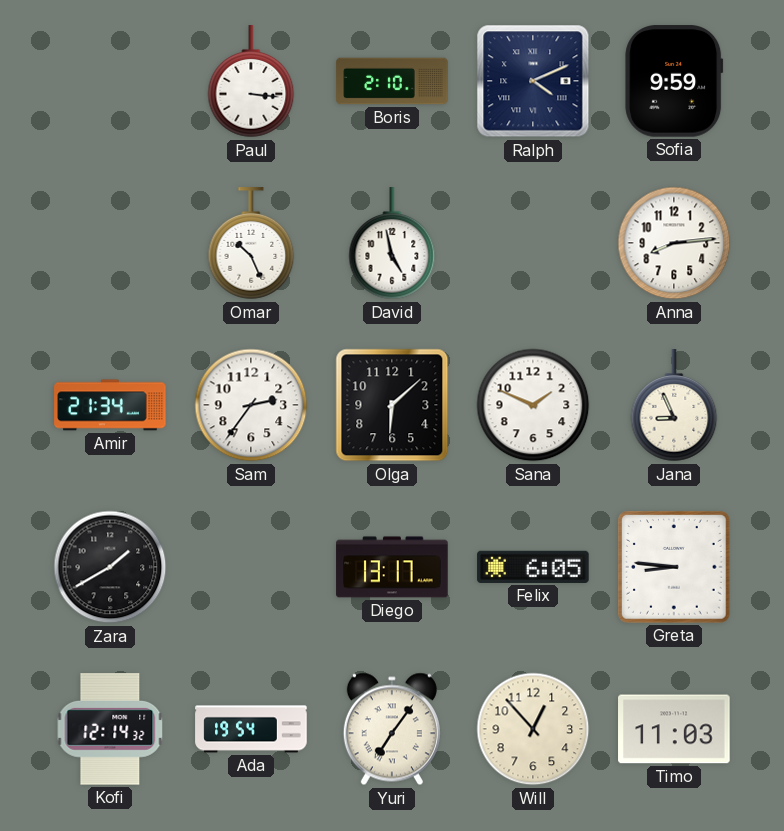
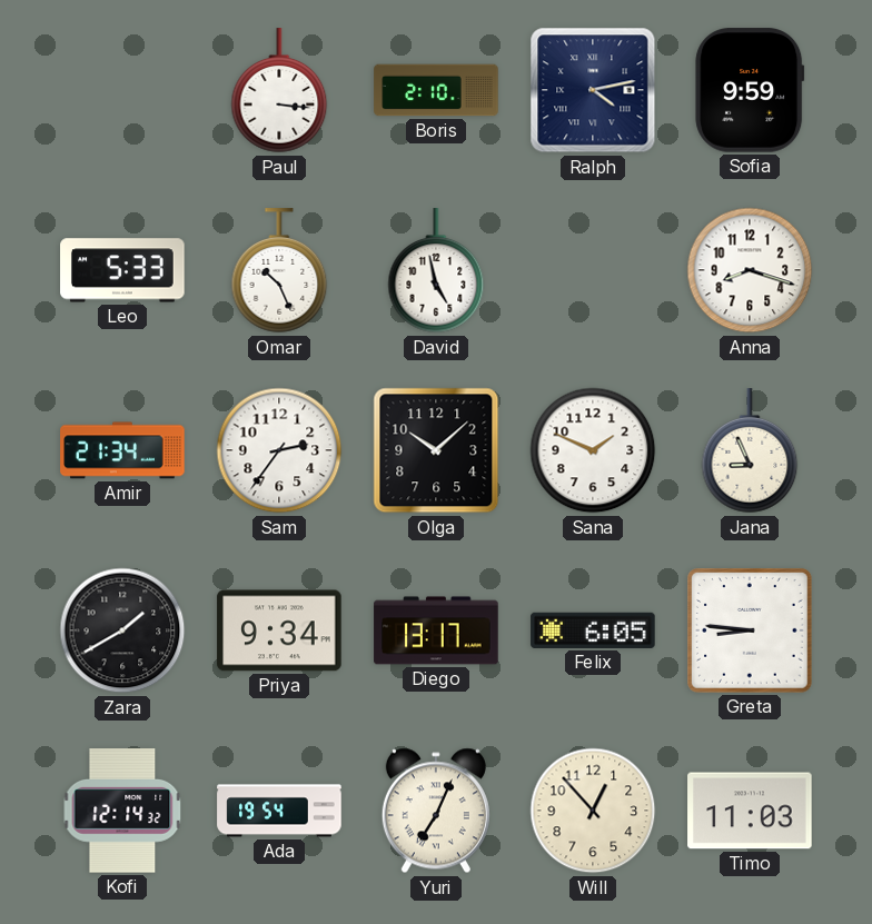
Ralph: 4:11 -> 4:13 (593, 90)
Leo: none -> 5:33 (122, 270)
Anna: 8:14 -> 8:18 (750, 270)
Olga: 6:08 -> 10:08 (436, 450)
Priya: none -> 9:34 (279, 630)
Yuri: 7:06 -> 7:04 (436, 811)
